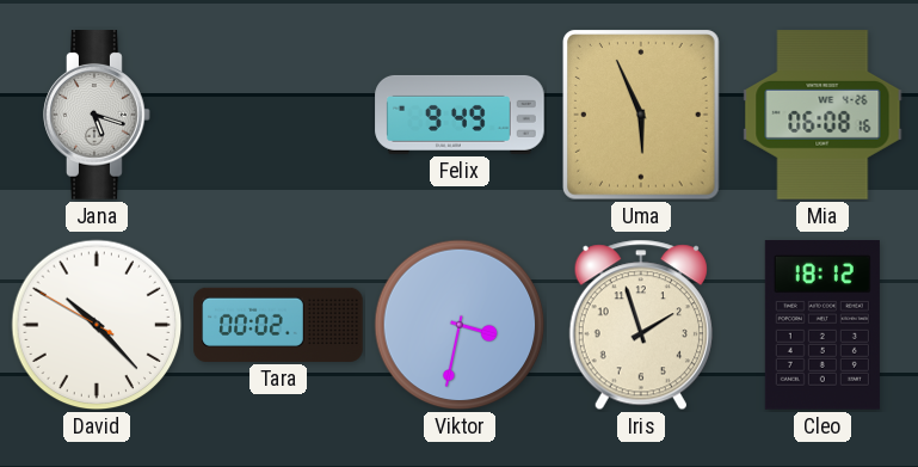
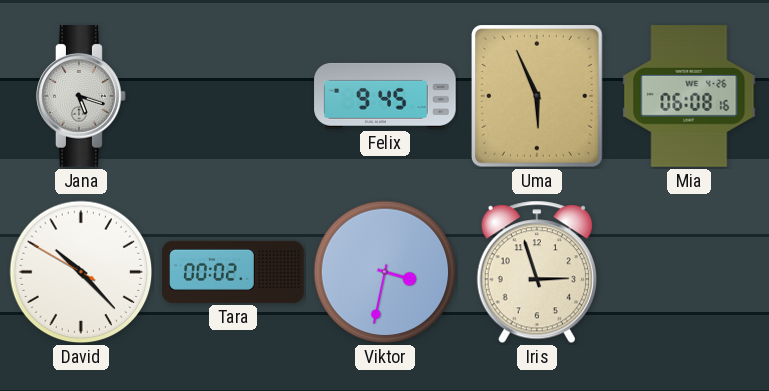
Felix: 9:49 -> 9:45 (385, 96)
Iris: 1:57 -> 2:57 (537, 272)
Cleo: 18:12 -> none (822, 325)
